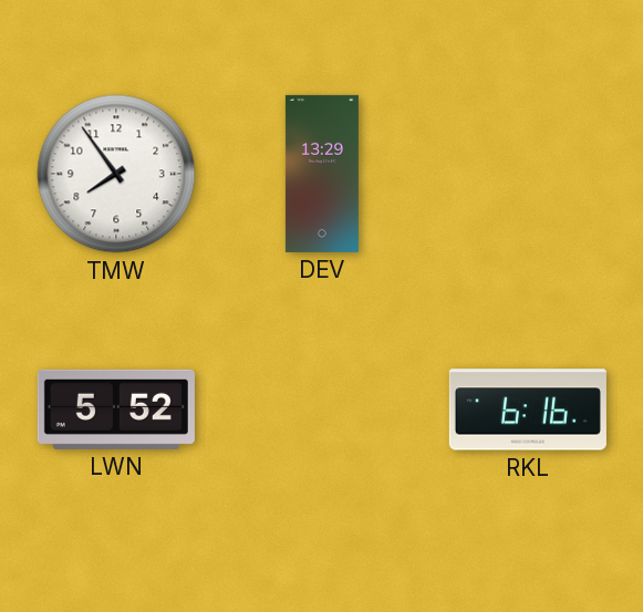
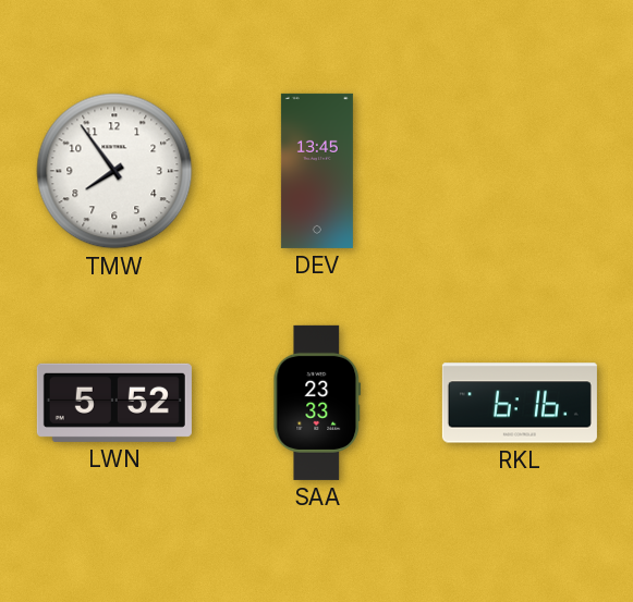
DEV: 13:29 -> 13:45 (317, 171)
SAA: none -> 23:33 (317, 403)
